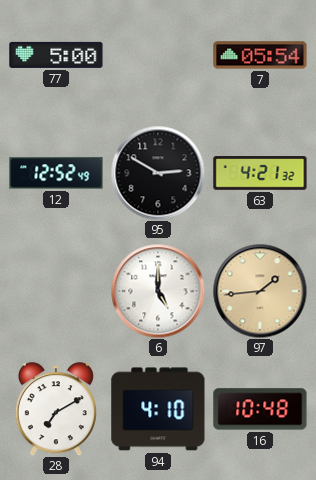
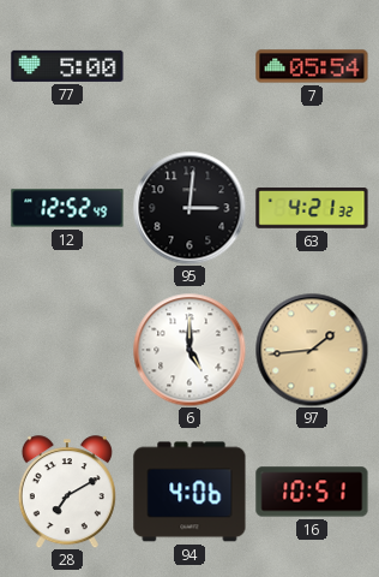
95: 2:50 -> 3:01 (189, 208)
94: 4:10 -> 4:06 (189, 492)
16: 10:48 -> 10:51 (312, 492)
